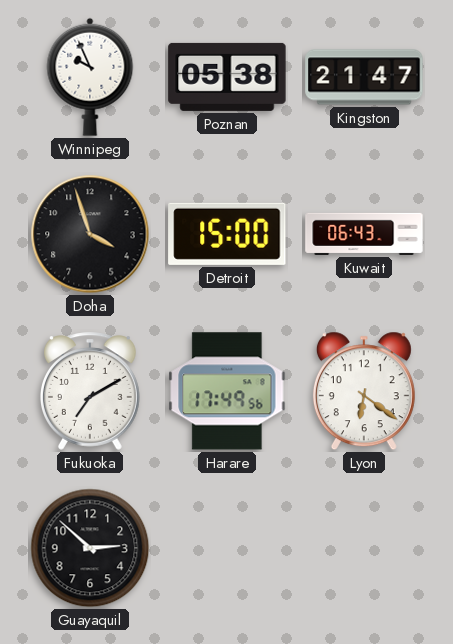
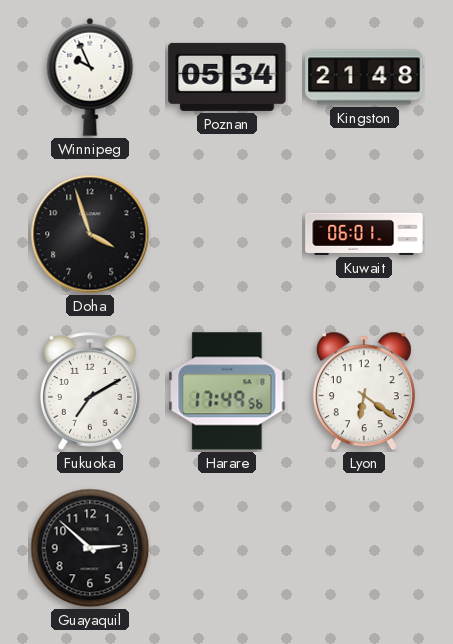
Poznan: 05:38 -> 05:34 (227, 77)
Kingston: 21:47 -> 21:48 (364, 77)
Detroit: 15:00 -> none (227, 234)
Kuwait: 06:43 -> 06:01 (364, 234)
